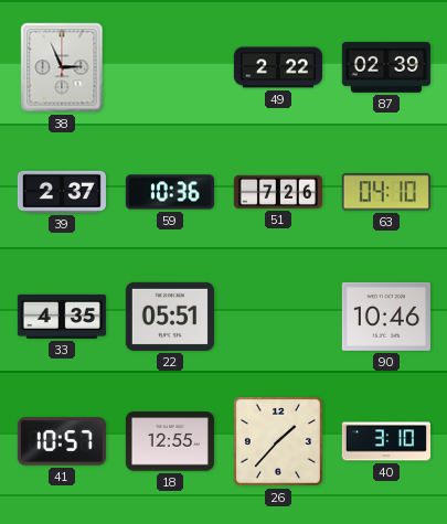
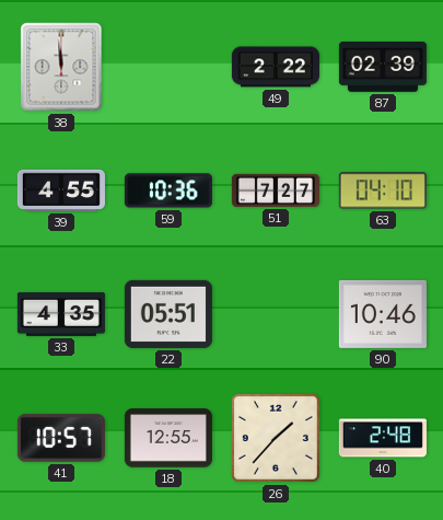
38: 2:56 -> 11:59 (61, 67)
39: 2:37 -> 4:55 (61, 190)
51: 7:26 -> 7:27 (276, 190)
40: 3:10 -> 2:48 (383, 438)
